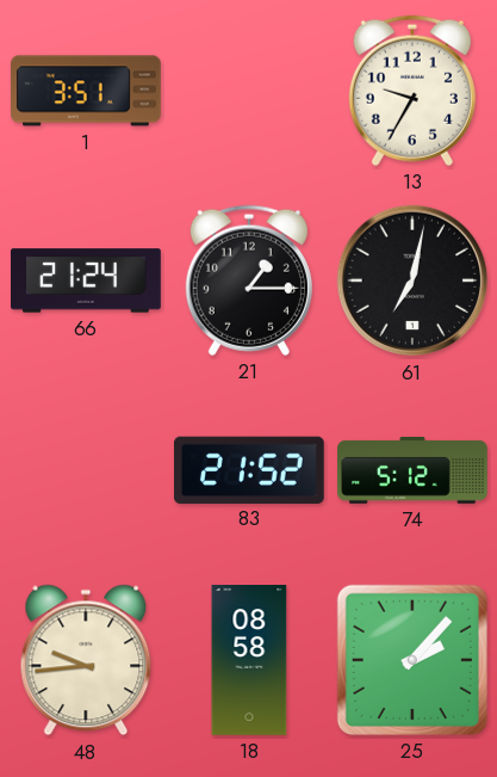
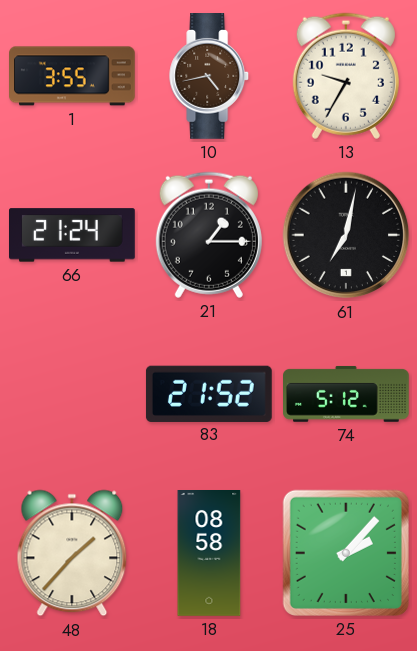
1: 3:51 -> 3:55 (73, 76)
10: none -> 4:43 (210, 77)
48: 9:44 -> 1:37 (72, 553)
